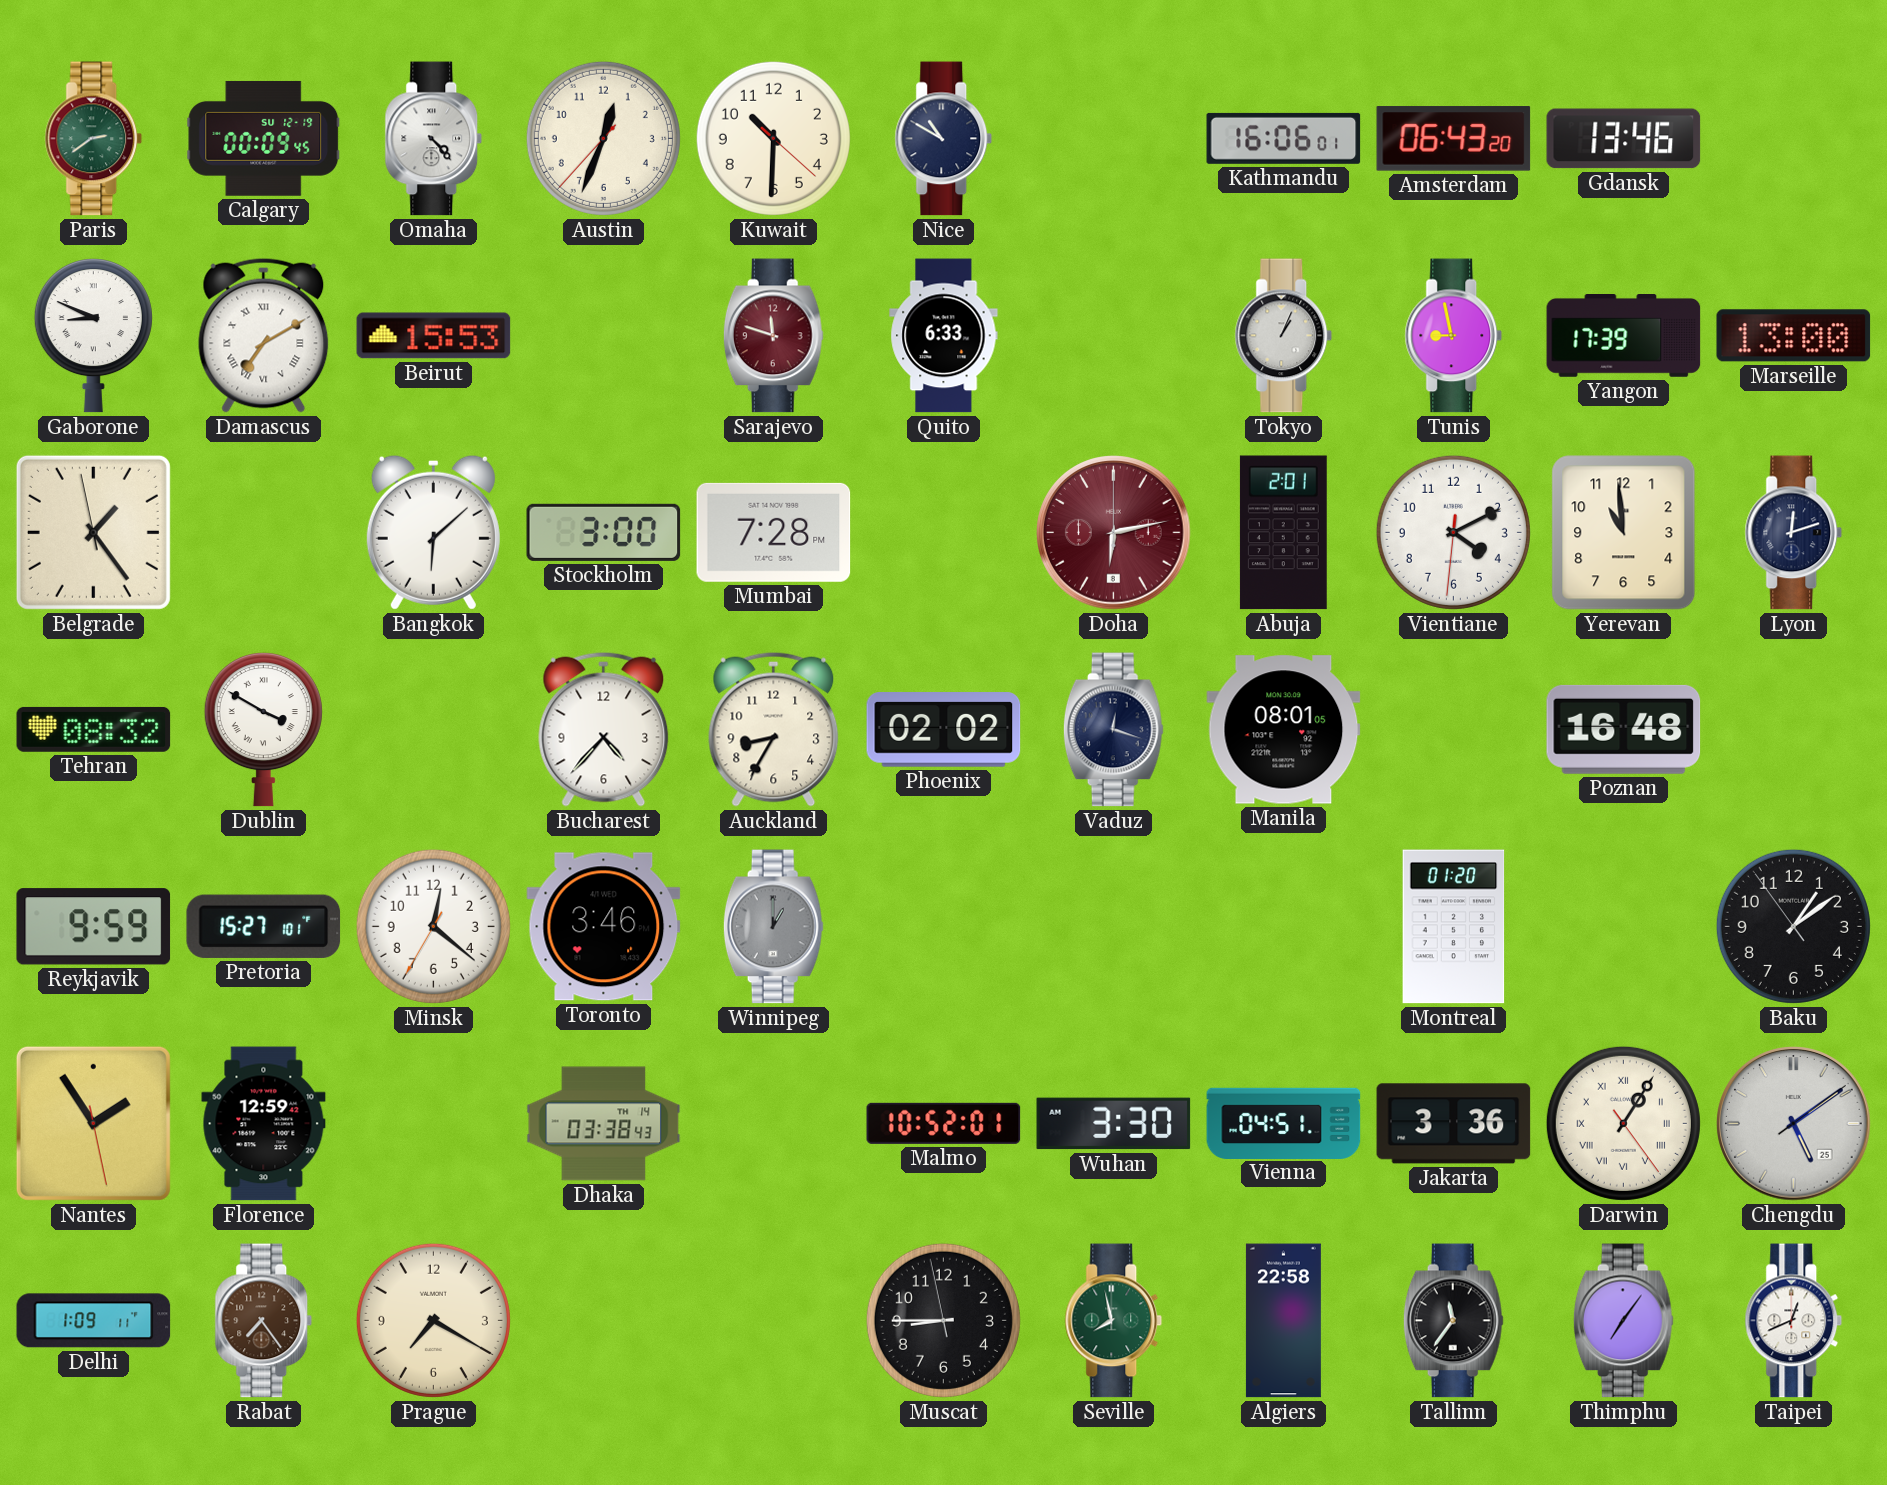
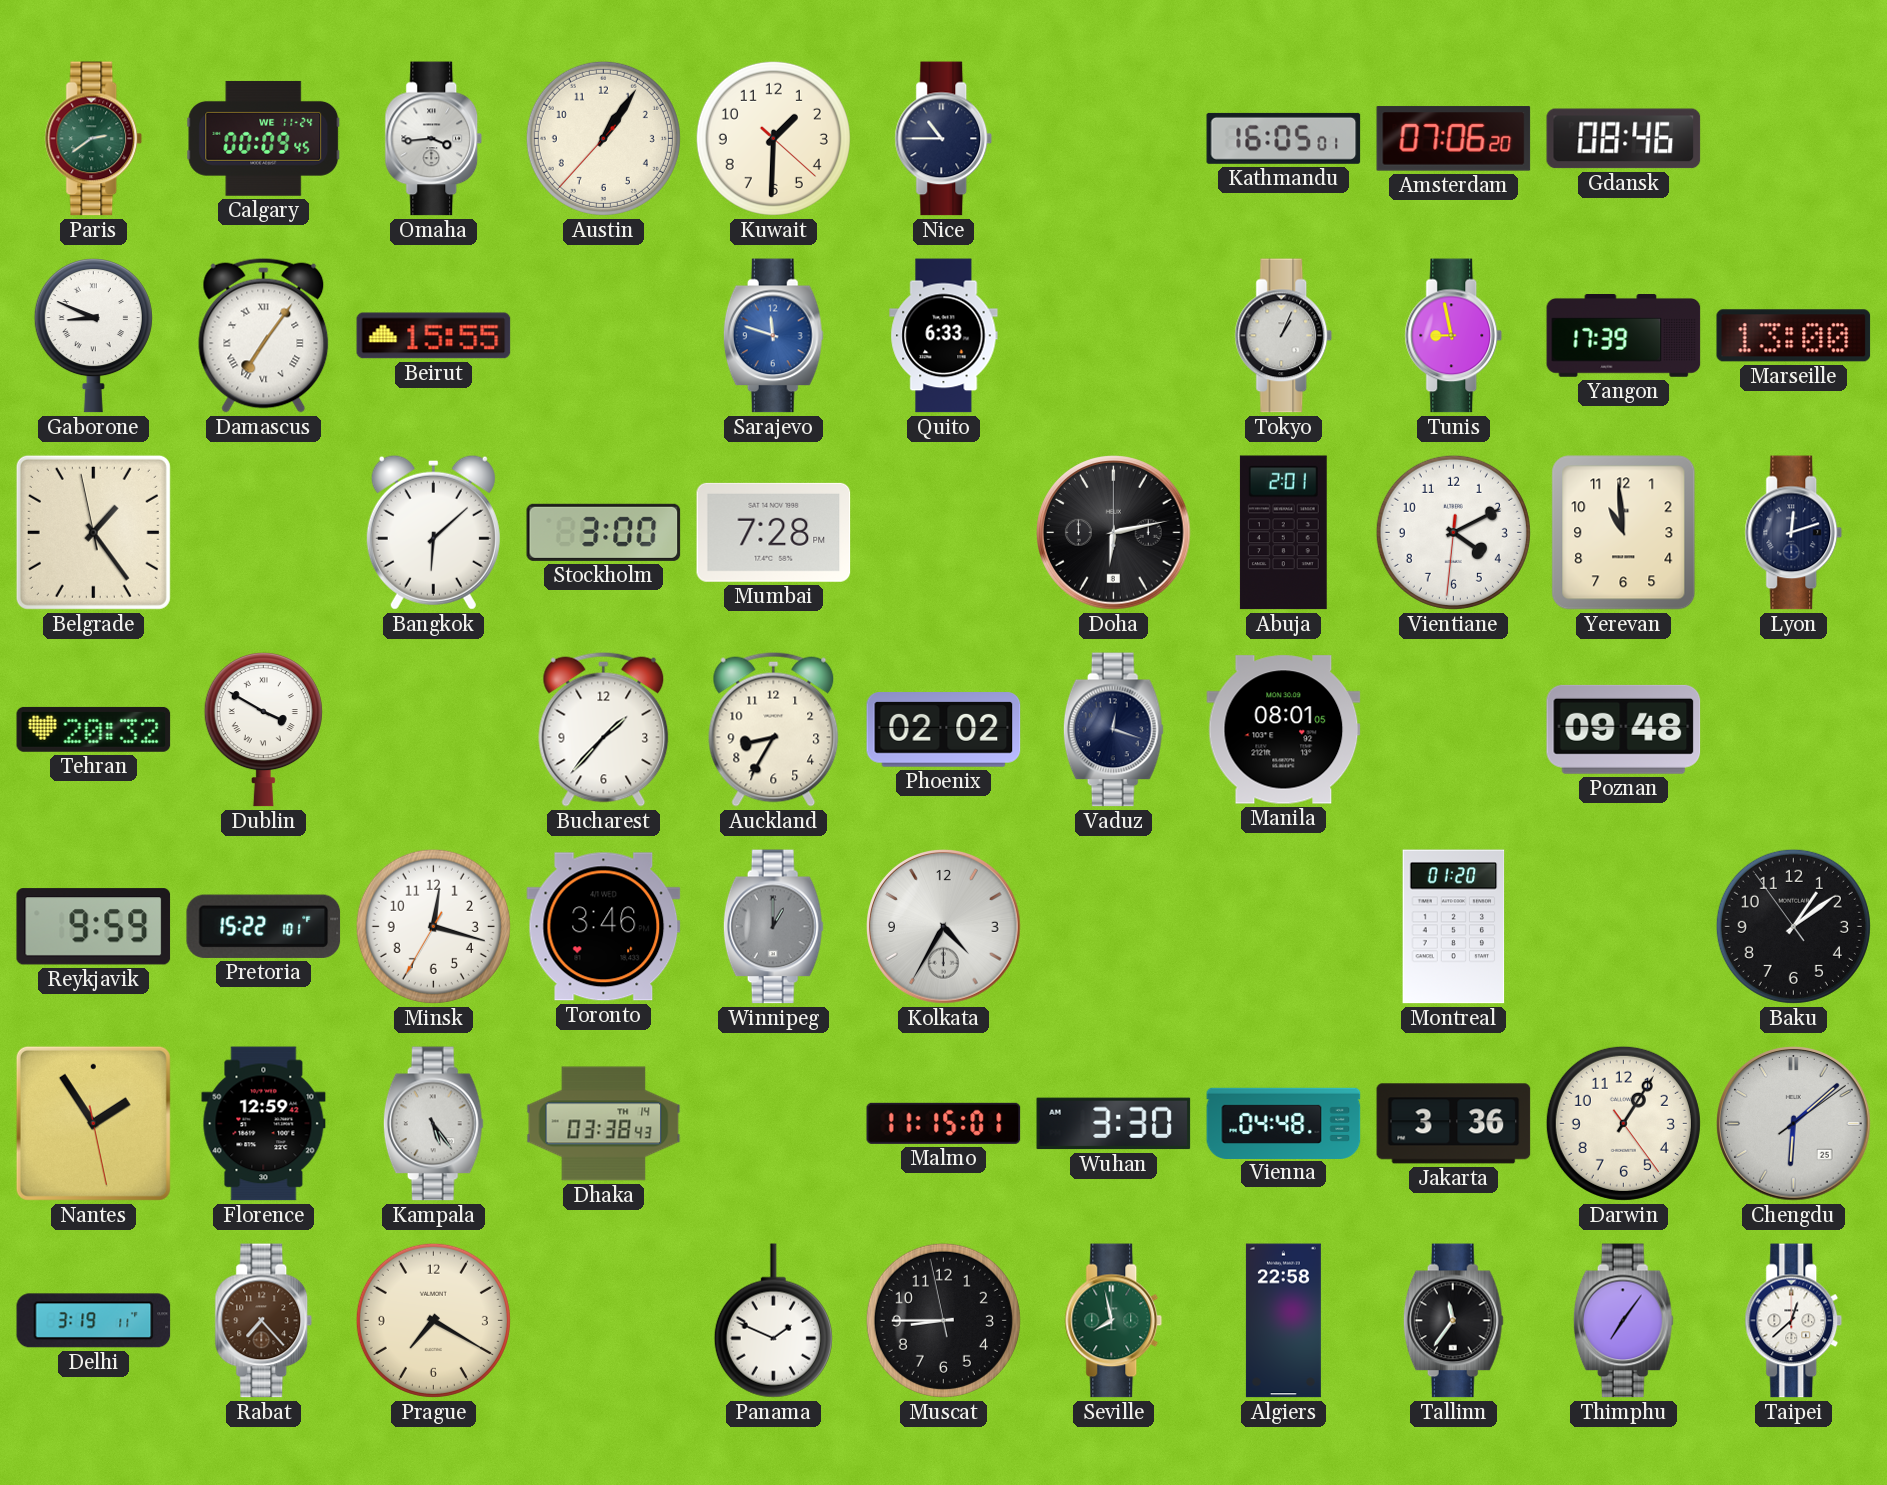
Calgary date: SU 12-19 -> WE 11-24 (264, 138)
Omaha: 4:23 -> 3:44 (434, 139)
Austin: 12:33 -> 1:05 (603, 138)
Kuwait: 10:30 -> 1:30 (773, 138)
Nice: 10:50 -> 10:45 (944, 139)
Kathmandu: 16:06 -> 16:05 (1284, 138)
Amsterdam: 06:43 -> 07:06 (1454, 139)
Gdansk: 13:46 -> 08:46 (1624, 139)
Damascus: 7:10 -> 7:06 (264, 335)
Beirut: 15:53 -> 15:55 (434, 336)
Sarajevo dial: burgundy -> blue (773, 336)
Doha dial: burgundy -> black (1114, 533)
Tehran: 08:32 -> 20:32 (94, 729)
Bucharest: 4:37 -> 1:37 (604, 729)
Poznan: 16:48 -> 09:48 (1624, 729)
Pretoria: 15:27 -> 15:22 (264, 926)
Minsk: 12:21 -> 12:17 (433, 926)
Kolkata: none -> 4:35 (944, 927)
Kampala: none -> 5:24 (433, 1124)
Malmo: 10:52 -> 11:15 (944, 1123)
Vienna: 04:51 -> 04:48 (1284, 1123)
Darwin numerals: Roman -> Arabic (1623, 1123)
Chengdu: 5:09 -> 6:08 (1794, 1124)
Delhi: 1:09 -> 3:19 (94, 1321)
Rabat: 7:24 -> 7:23 (264, 1321)
Panama: none -> 1:49 (773, 1321)
Taipei: 12:41 -> 12:38 (1794, 1321)
